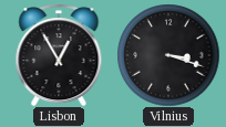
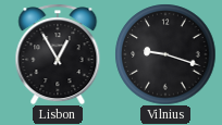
Vilnius: 3:18 -> 9:18 (165, 54)
